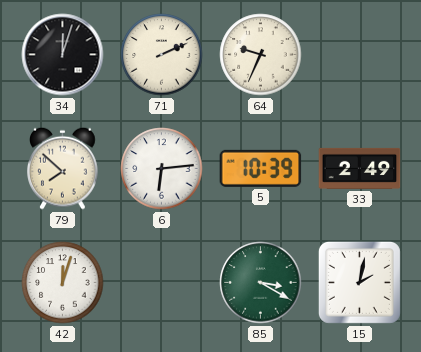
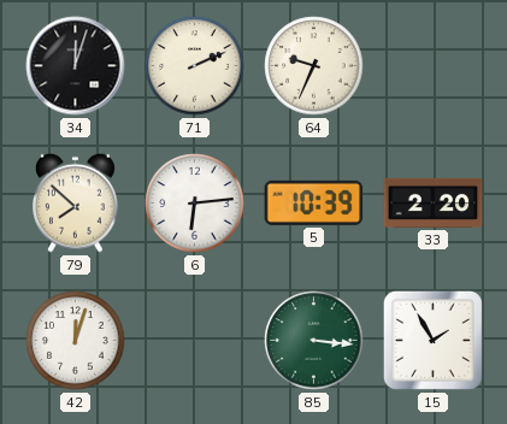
33: 2:49 -> 2:20 (434, 202)
85: 3:20 -> 3:16 (314, 341)
15: 2:02 -> 1:55 (432, 340)
